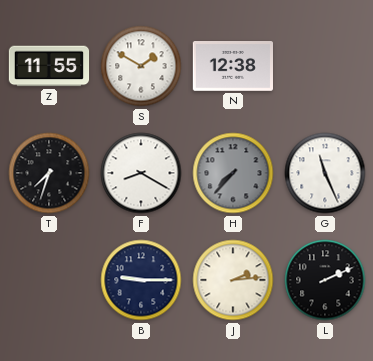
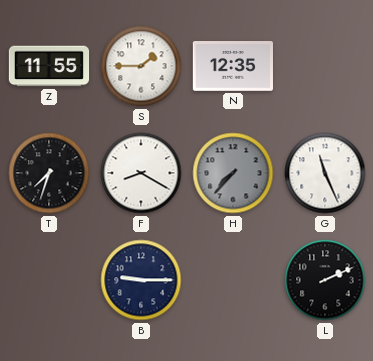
S: 1:50 -> 1:45 (141, 66)
N: 12:38 -> 12:35 (232, 67)
J: 2:14 -> none (233, 280)
